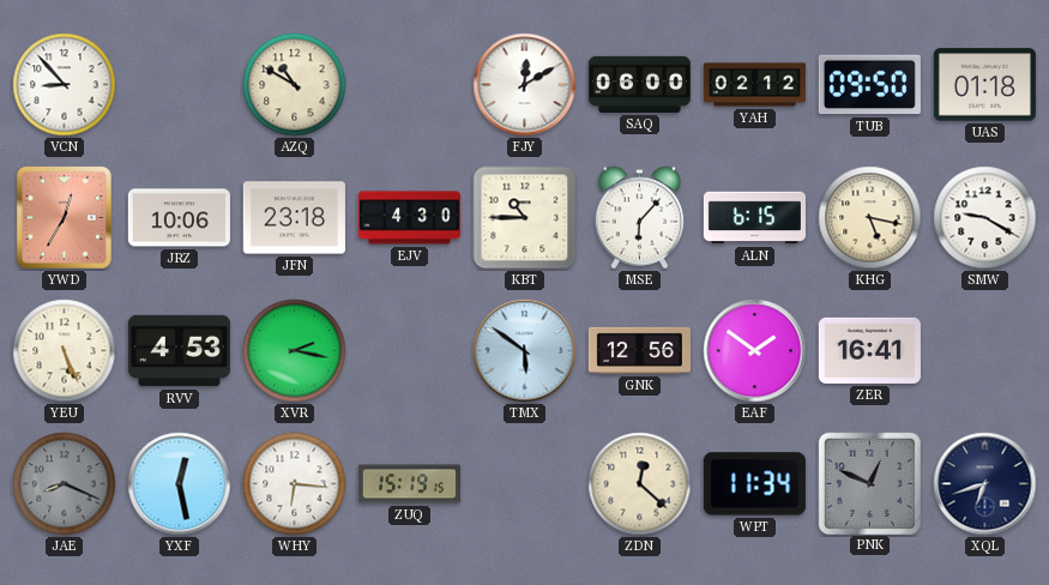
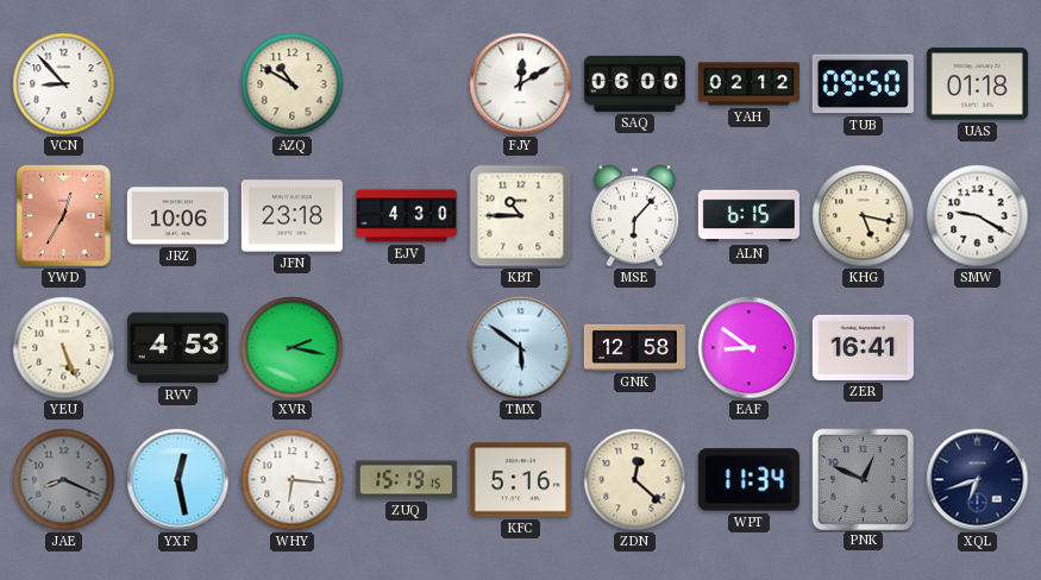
GNK: 12:56 -> 12:58 (634, 347)
EAF: 1:51 -> 8:51 (750, 348)
KFC: none -> 5:16 (520, 480)
